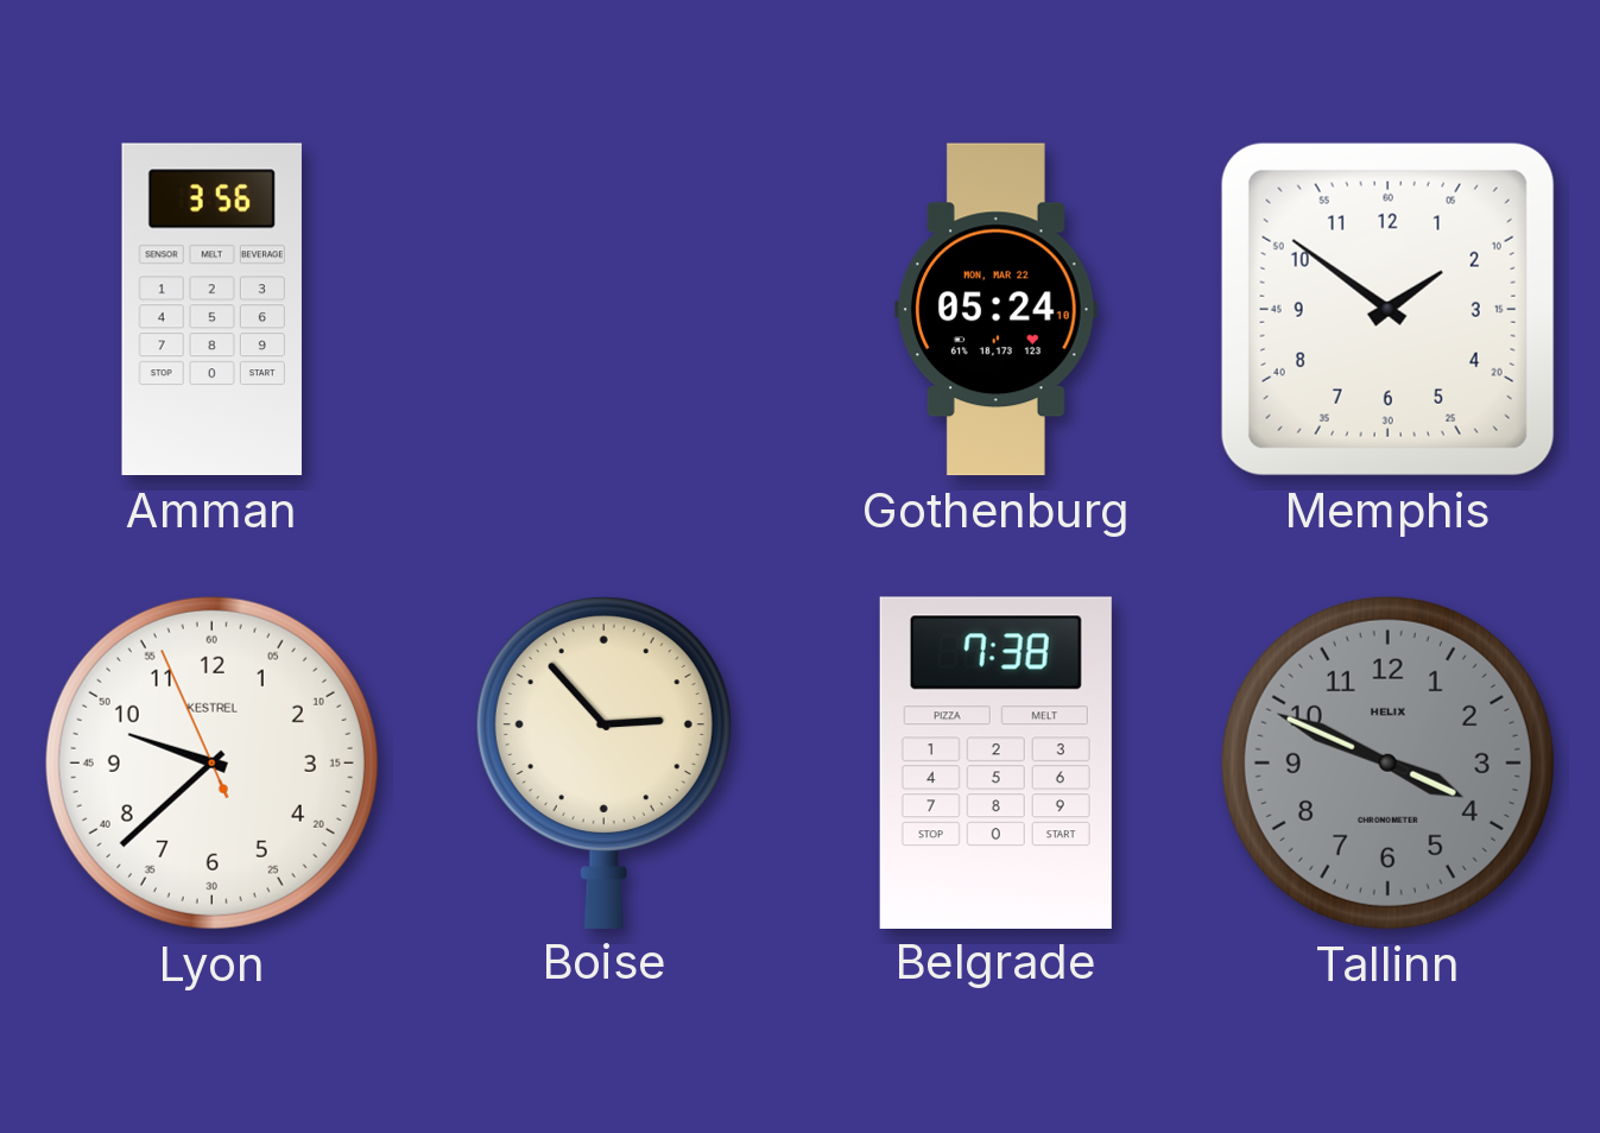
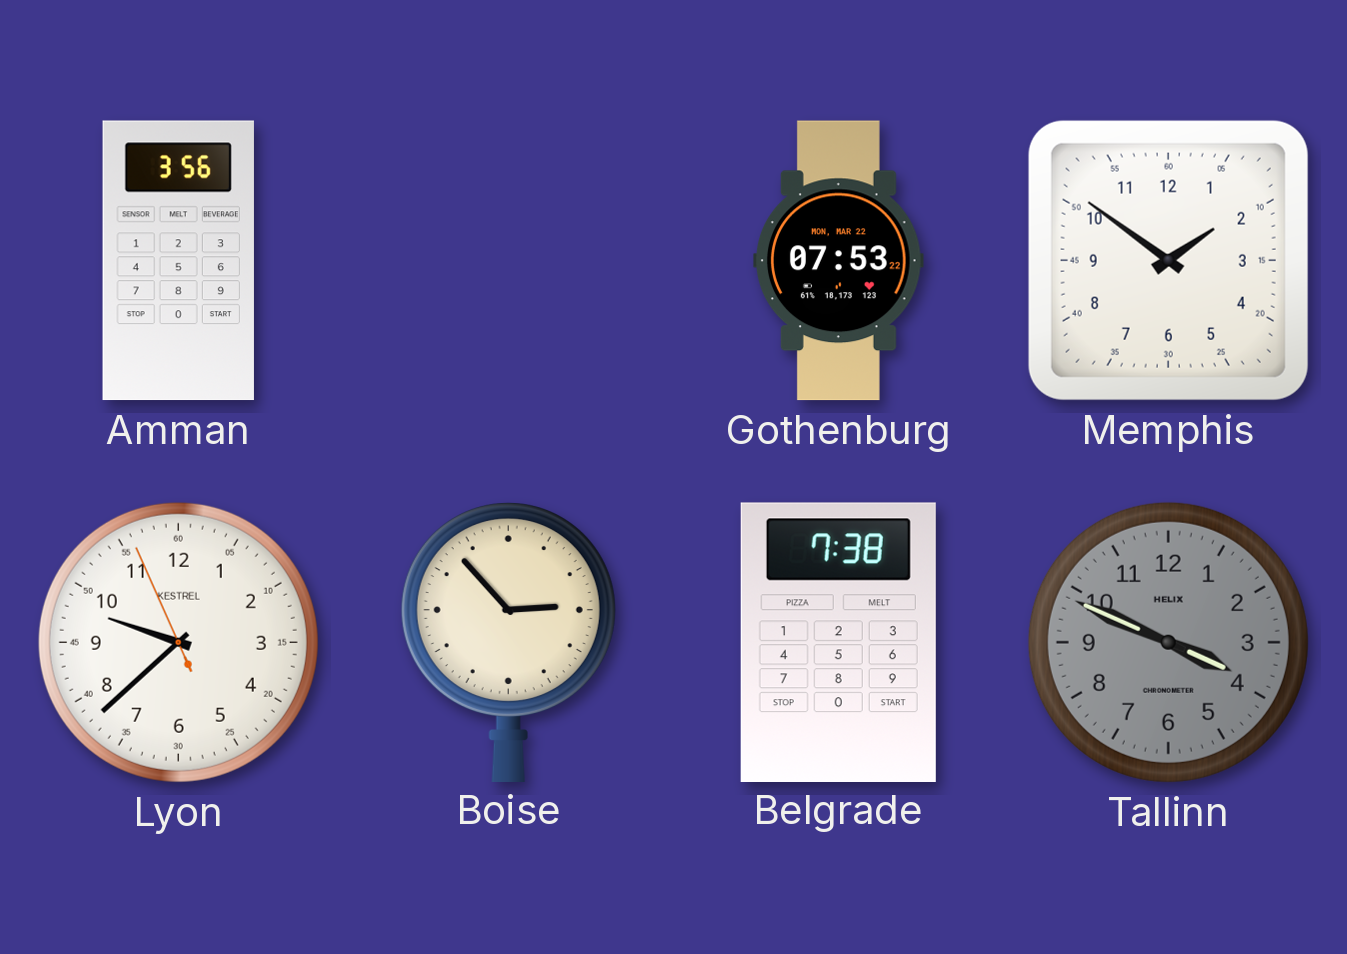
Gothenburg: 05:24 -> 07:53 (839, 261)
